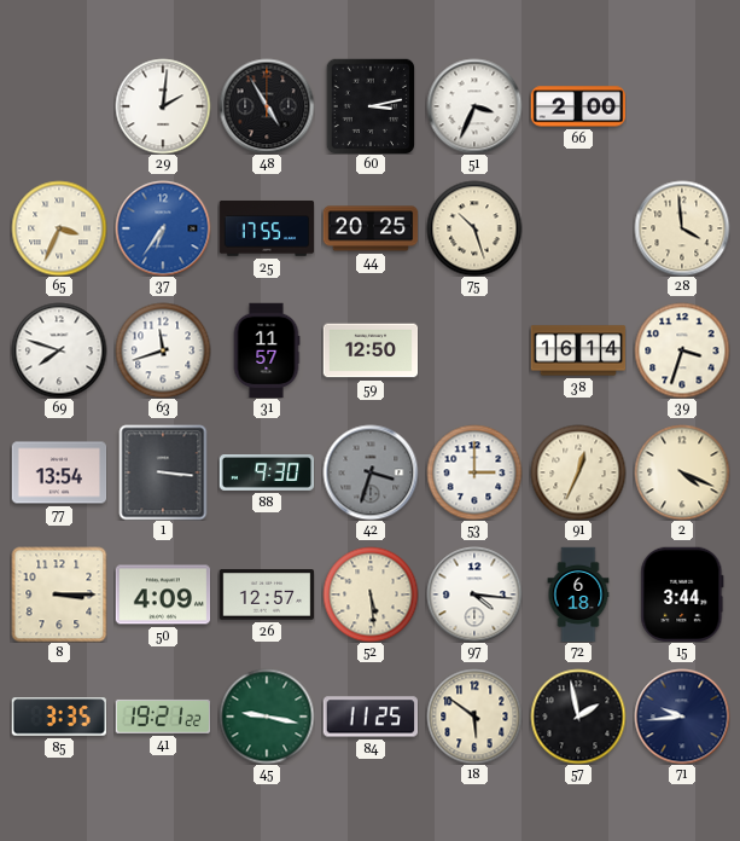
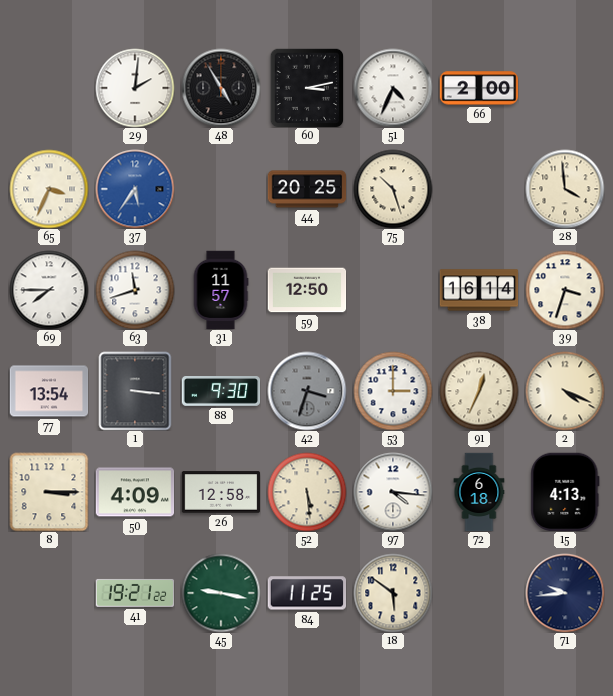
51: 3:34 -> 4:34 (393, 88)
37: 6:36 -> 5:36 (135, 189)
25: 17:55 -> none (267, 230)
69: 7:48 -> 7:45 (49, 290)
26: 12:57 -> 12:58 (221, 492)
15: 3:44 -> 4:13 (565, 492)
85: 3:35 -> none (58, 717)
57: 1:58 -> none (578, 717)
